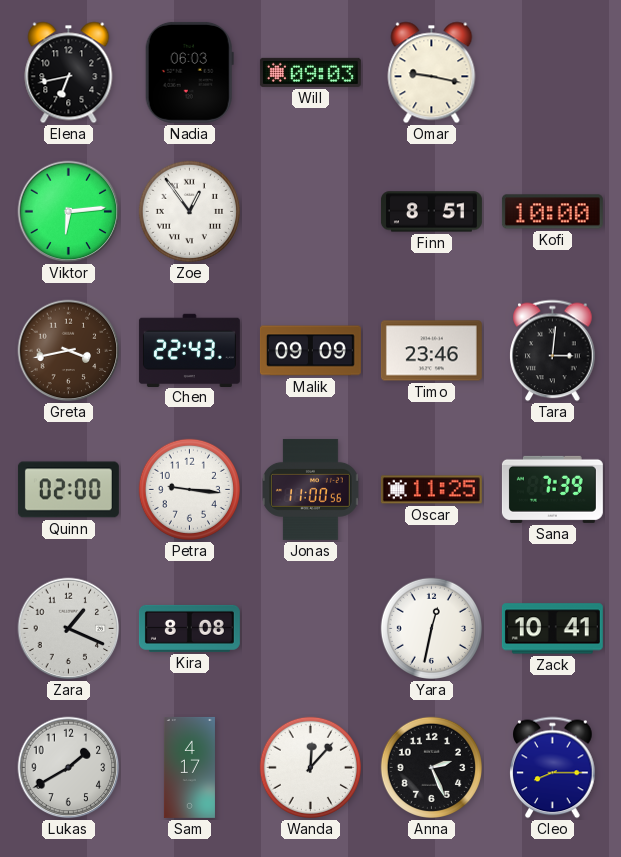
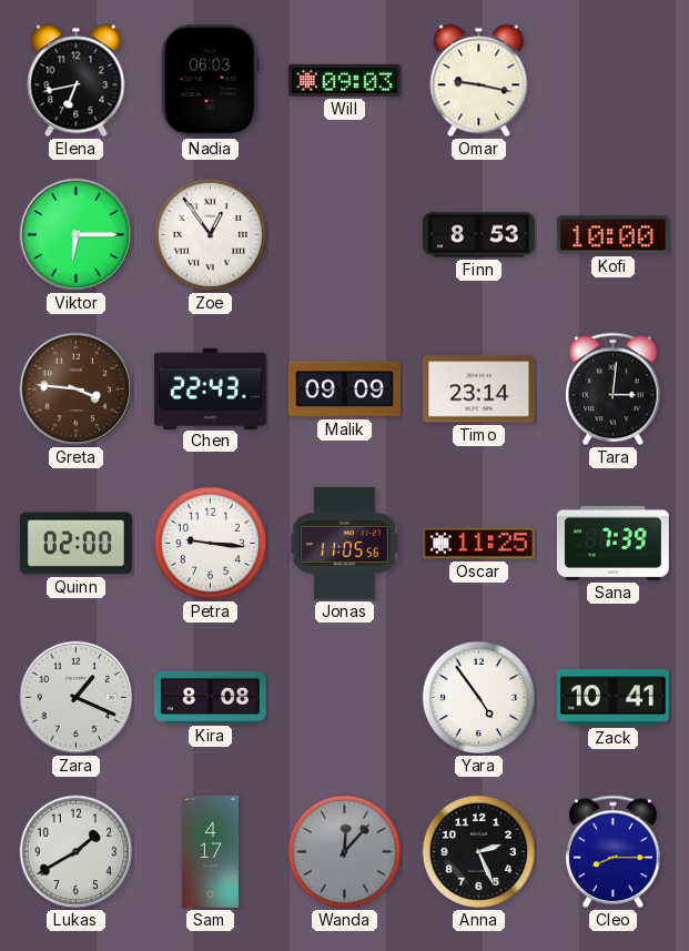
Viktor: 6:14 -> 6:15 (77, 235)
Finn: 8:51 -> 8:53 (478, 235)
Greta: 3:43 -> 3:46 (77, 389)
Timo: 23:46 -> 23:14 (478, 389)
Jonas: 11:00 -> 11:05 (345, 543)
Yara: 12:32 -> 4:54 (478, 697)
Wanda dial: white -> grey (344, 851)
